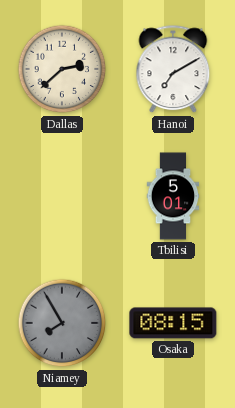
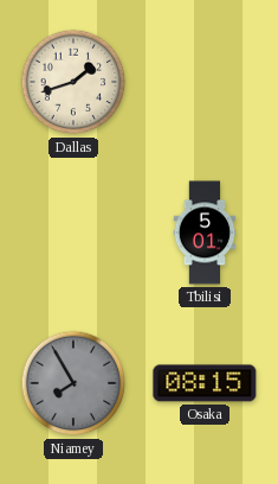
Dallas: 2:38 -> 1:42 (73, 82)
Hanoi: 7:10 -> none (173, 70)
